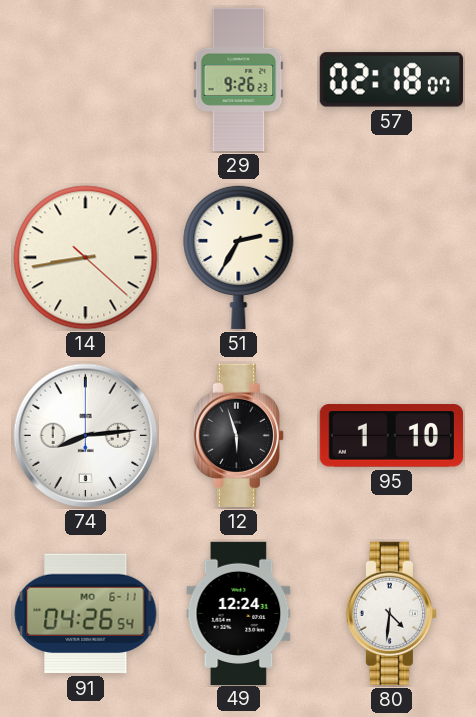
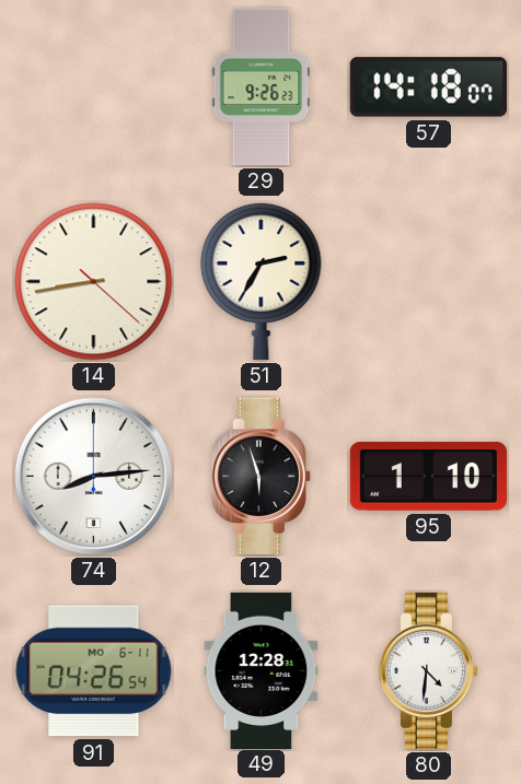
57: 02:18 -> 14:18 (428, 87)
49: 12:24 -> 12:28 (262, 670)
